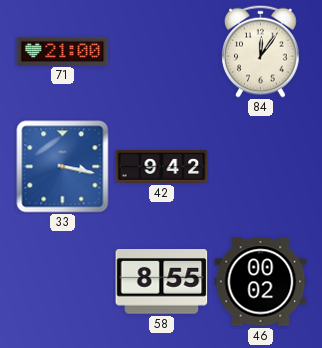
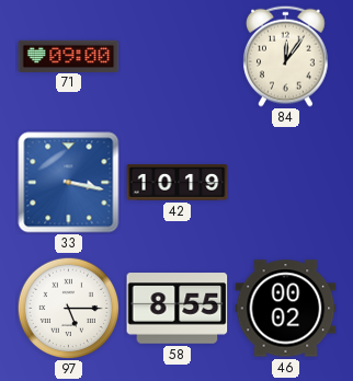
71: 21:00 -> 09:00 (69, 56)
42: 9:42 -> 10:19 (178, 183)
97: none -> 5:15 (68, 308)
